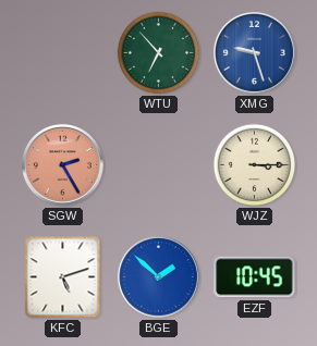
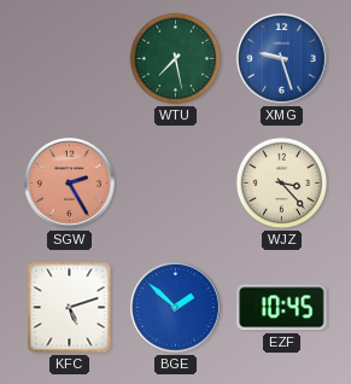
WTU: 6:53 -> 7:28 (176, 59)
WJZ: 3:15 -> 3:23 (282, 184)
